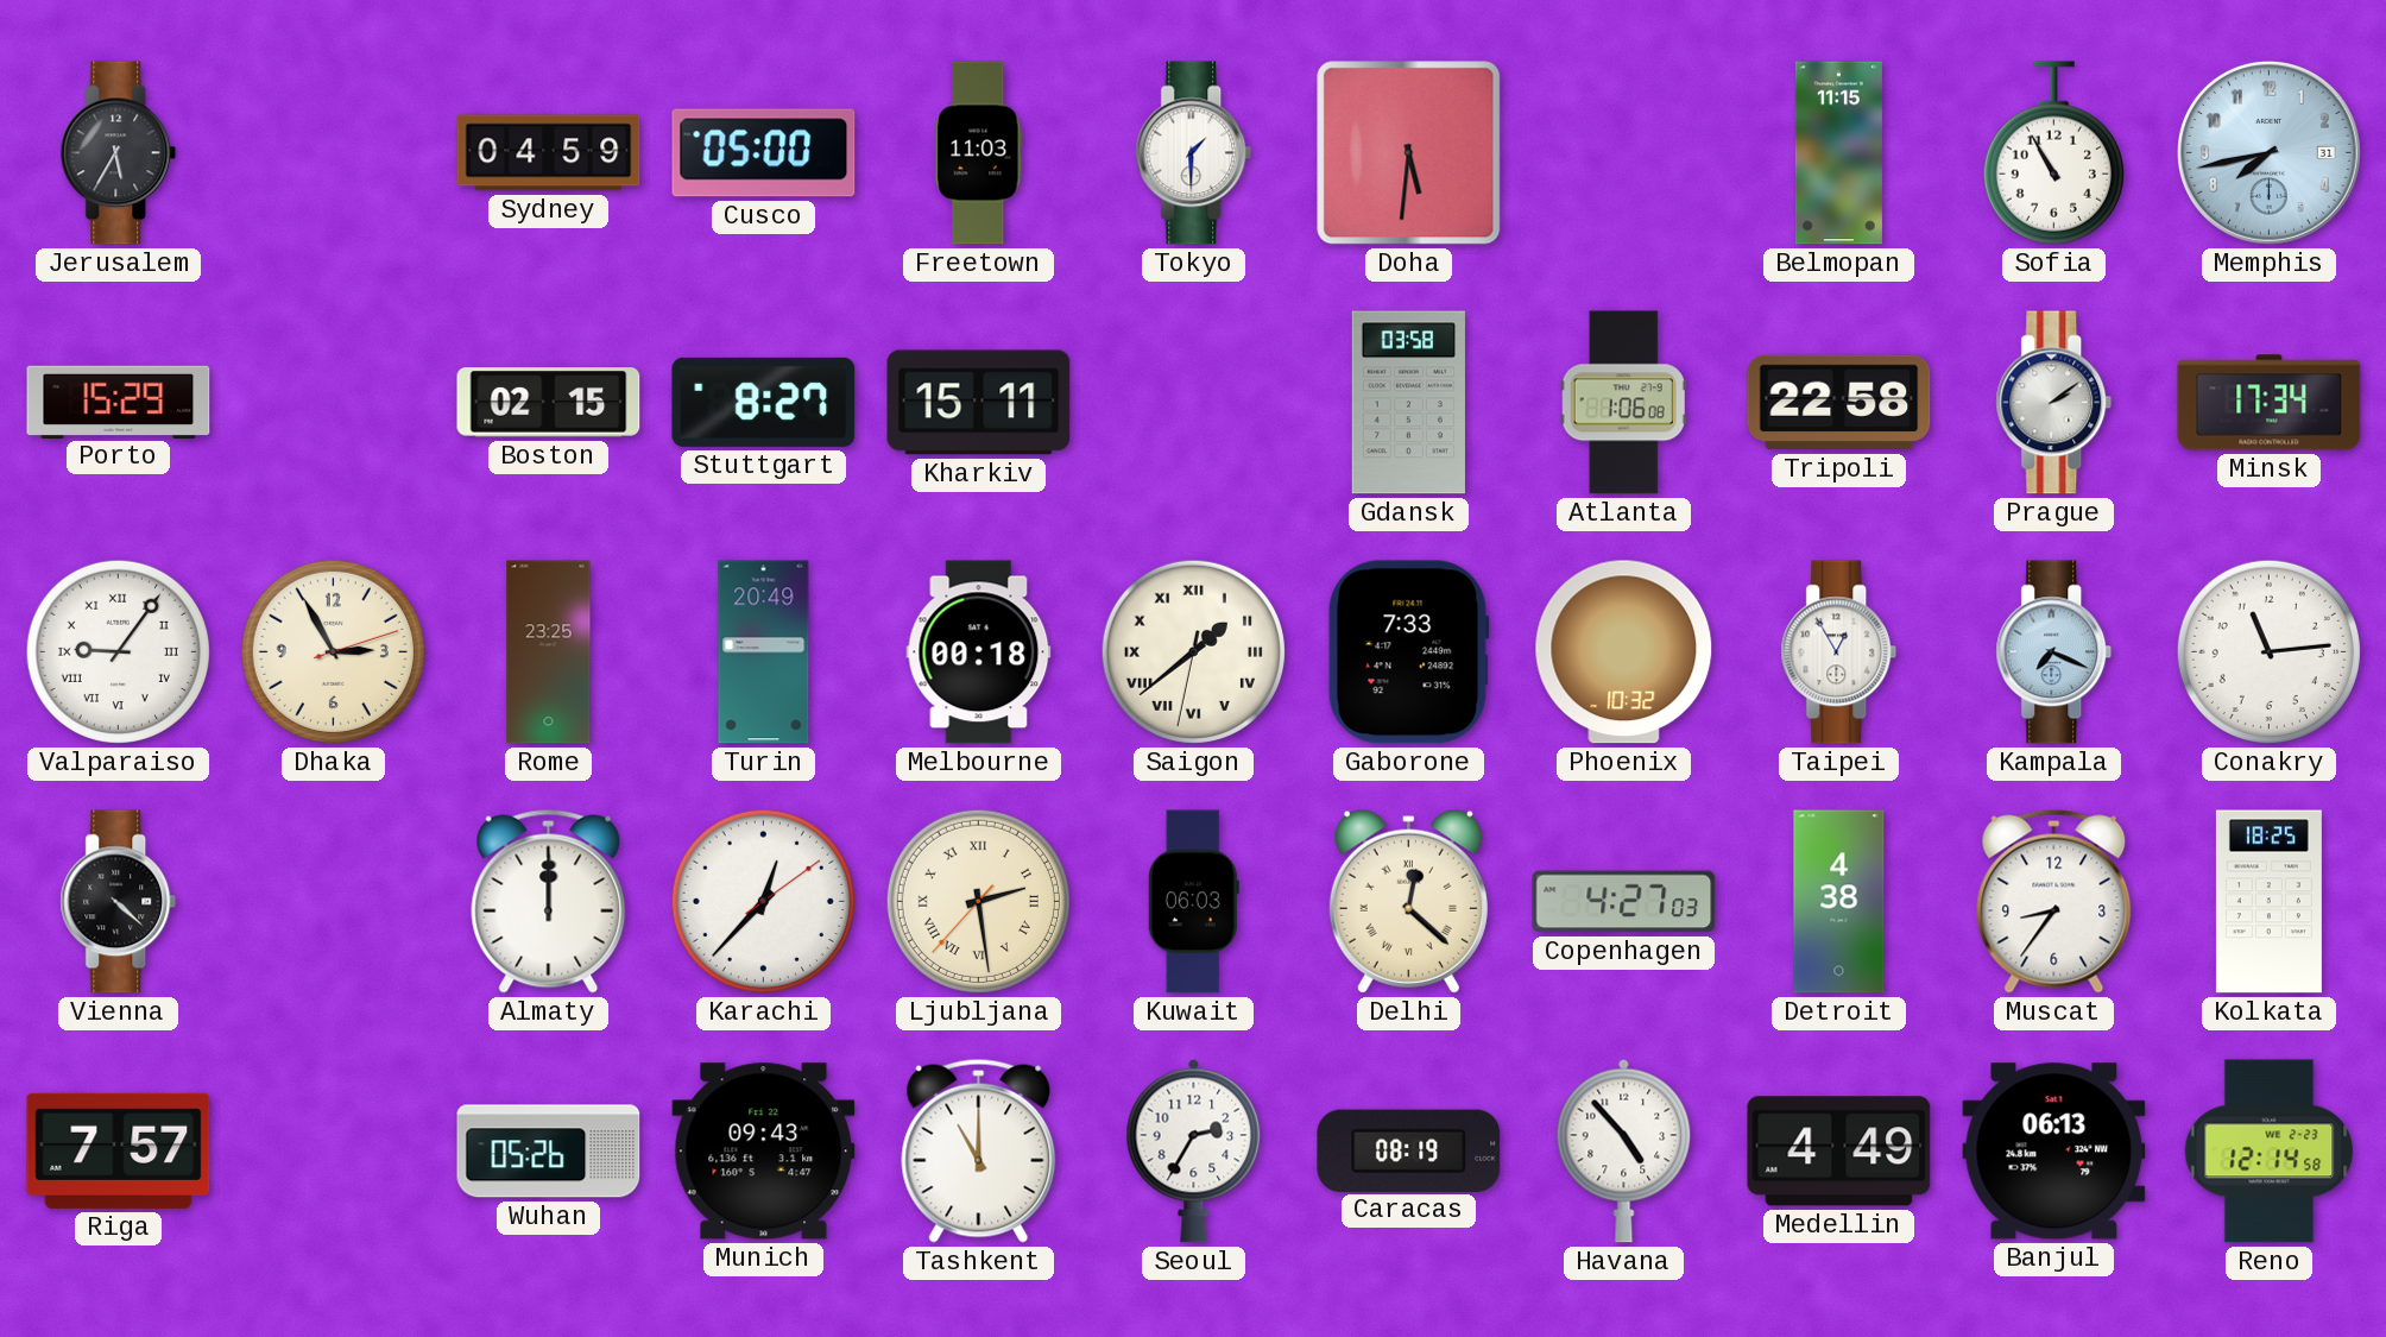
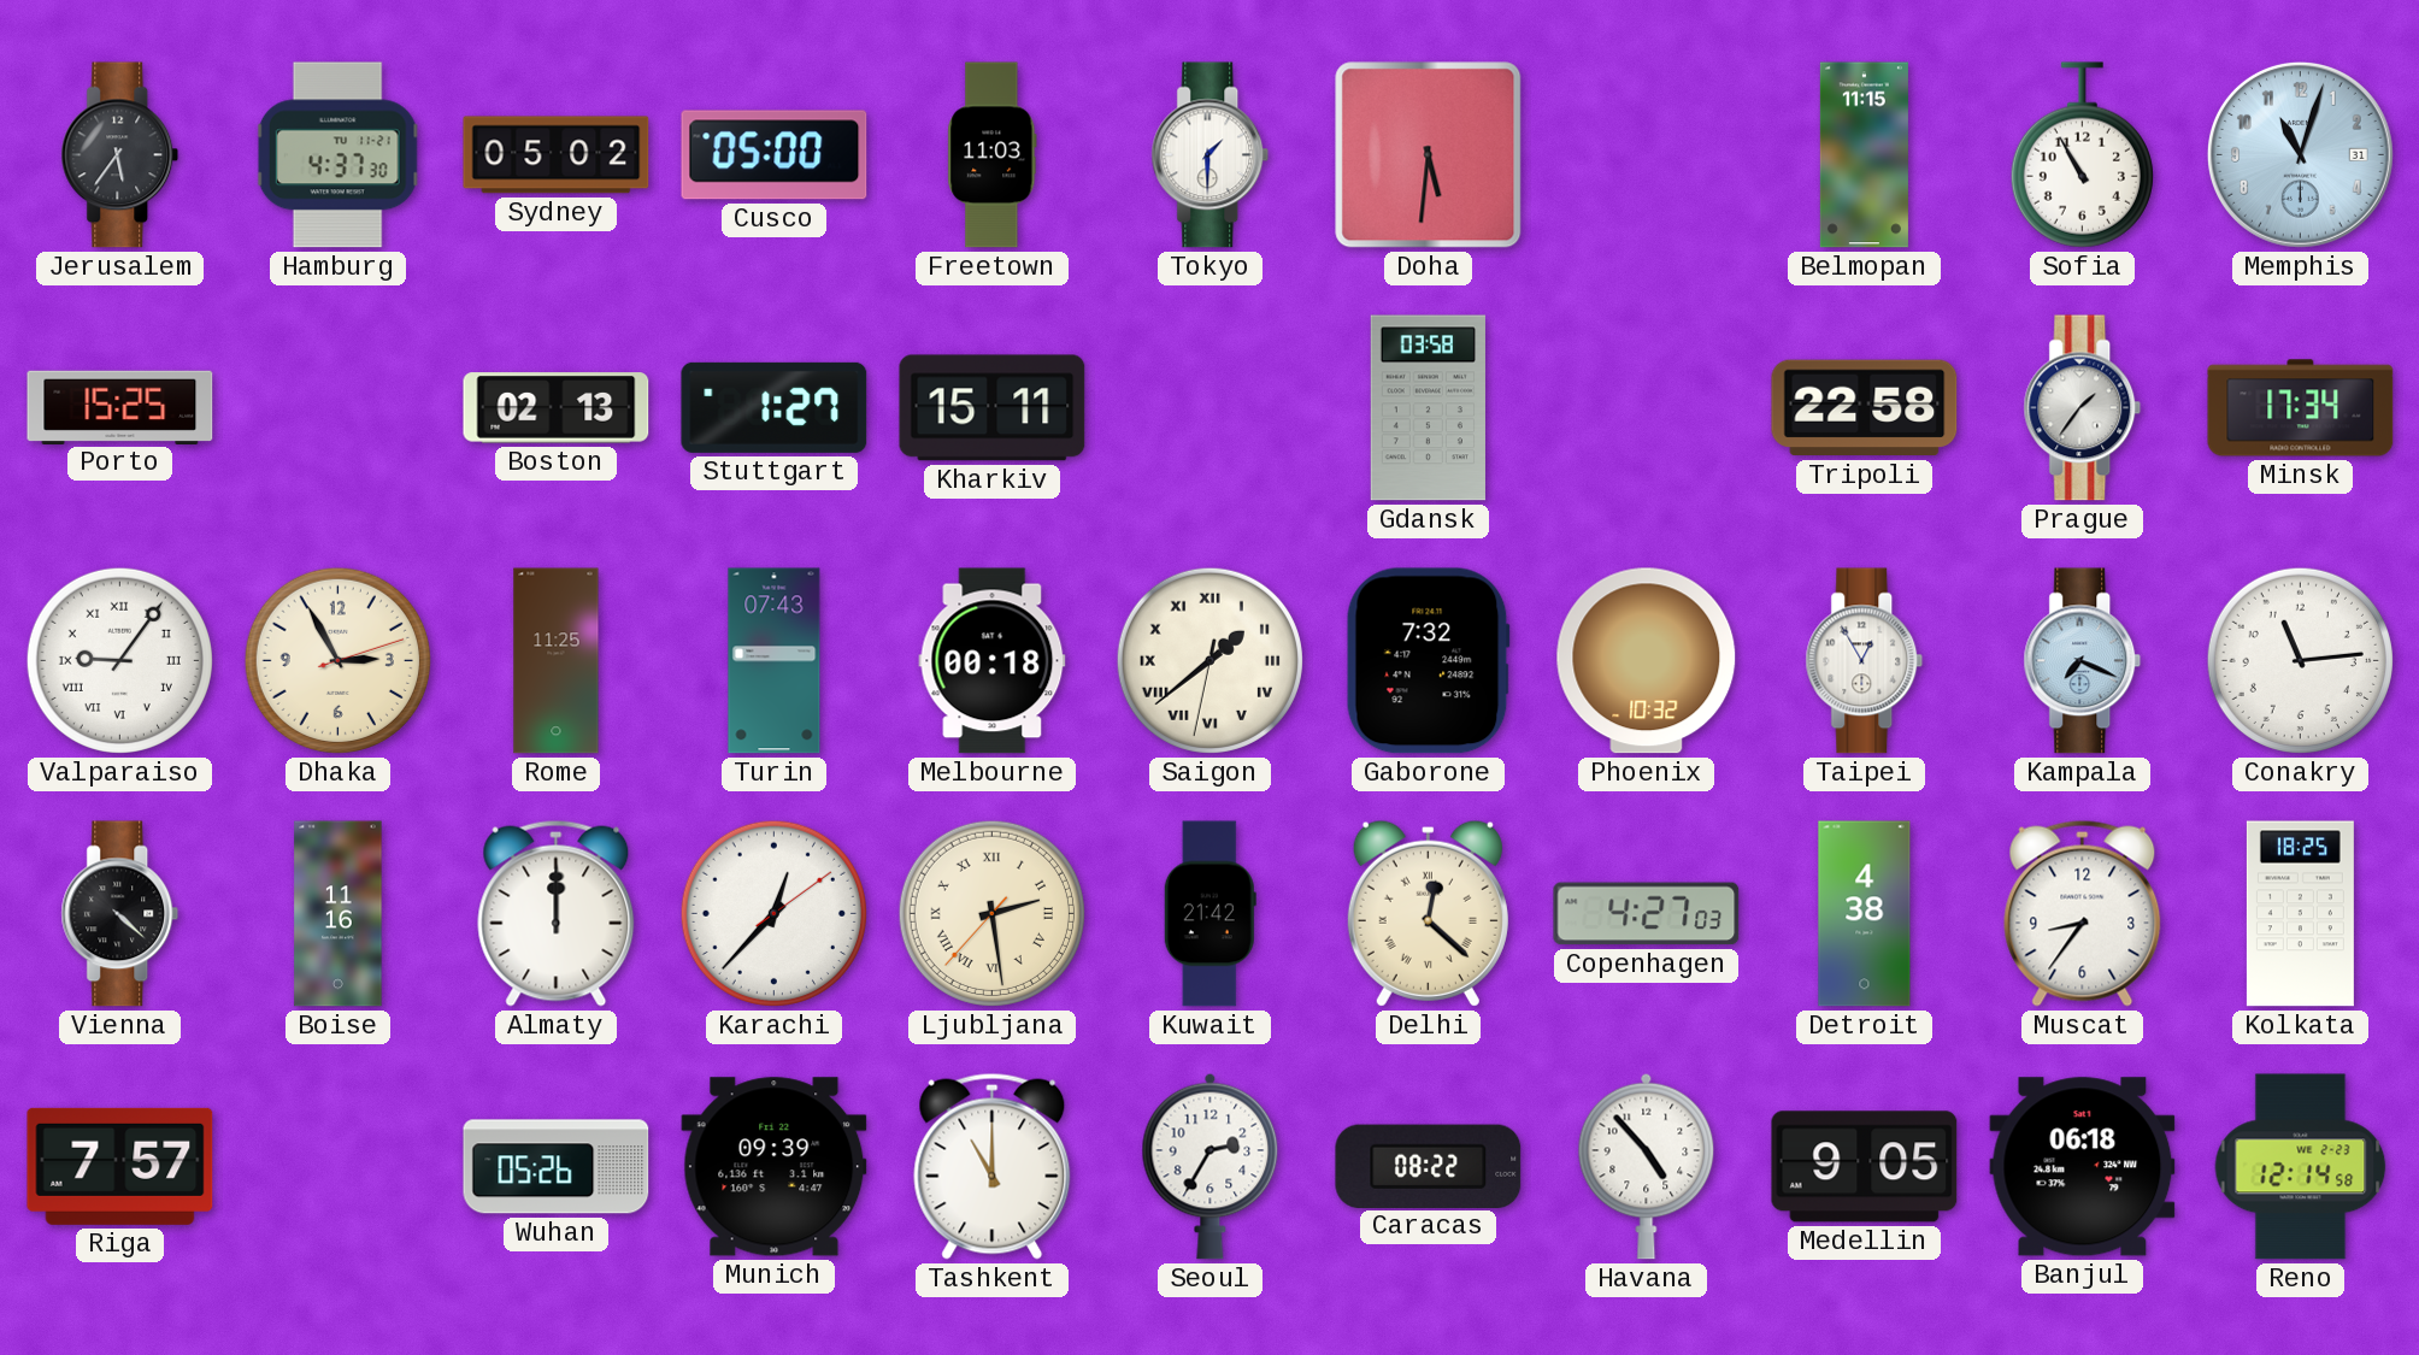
Jerusalem: 5:35 -> 5:36 (120, 155)
Hamburg: none -> 4:37 (337, 155)
Sydney: 04:59 -> 05:02 (557, 155)
Memphis: 7:43 -> 11:03 (2300, 154)
Porto: 15:29 -> 15:25 (120, 407)
Boston: 02:15 -> 02:13 (557, 408)
Stuttgart: 8:27 -> 1:27 (775, 407)
Atlanta: 1:06 -> none (1623, 403)
Prague: 2:09 -> 1:36 (2083, 408)
Rome: 23:25 -> 11:25 (557, 661)
Turin: 20:49 -> 07:43 (775, 661)
Gaborone: 7:33 -> 7:32 (1428, 661)
Boise: none -> 11:16 (339, 914)
Kuwait: 06:03 -> 21:42 (1209, 914)
Munich: 09:43 -> 09:39 (775, 1167)
Caracas: 08:19 -> 08:22 (1429, 1166)
Medellin: 4:49 -> 9:05 (1865, 1167)
Banjul: 06:13 -> 06:18 (2083, 1167)
